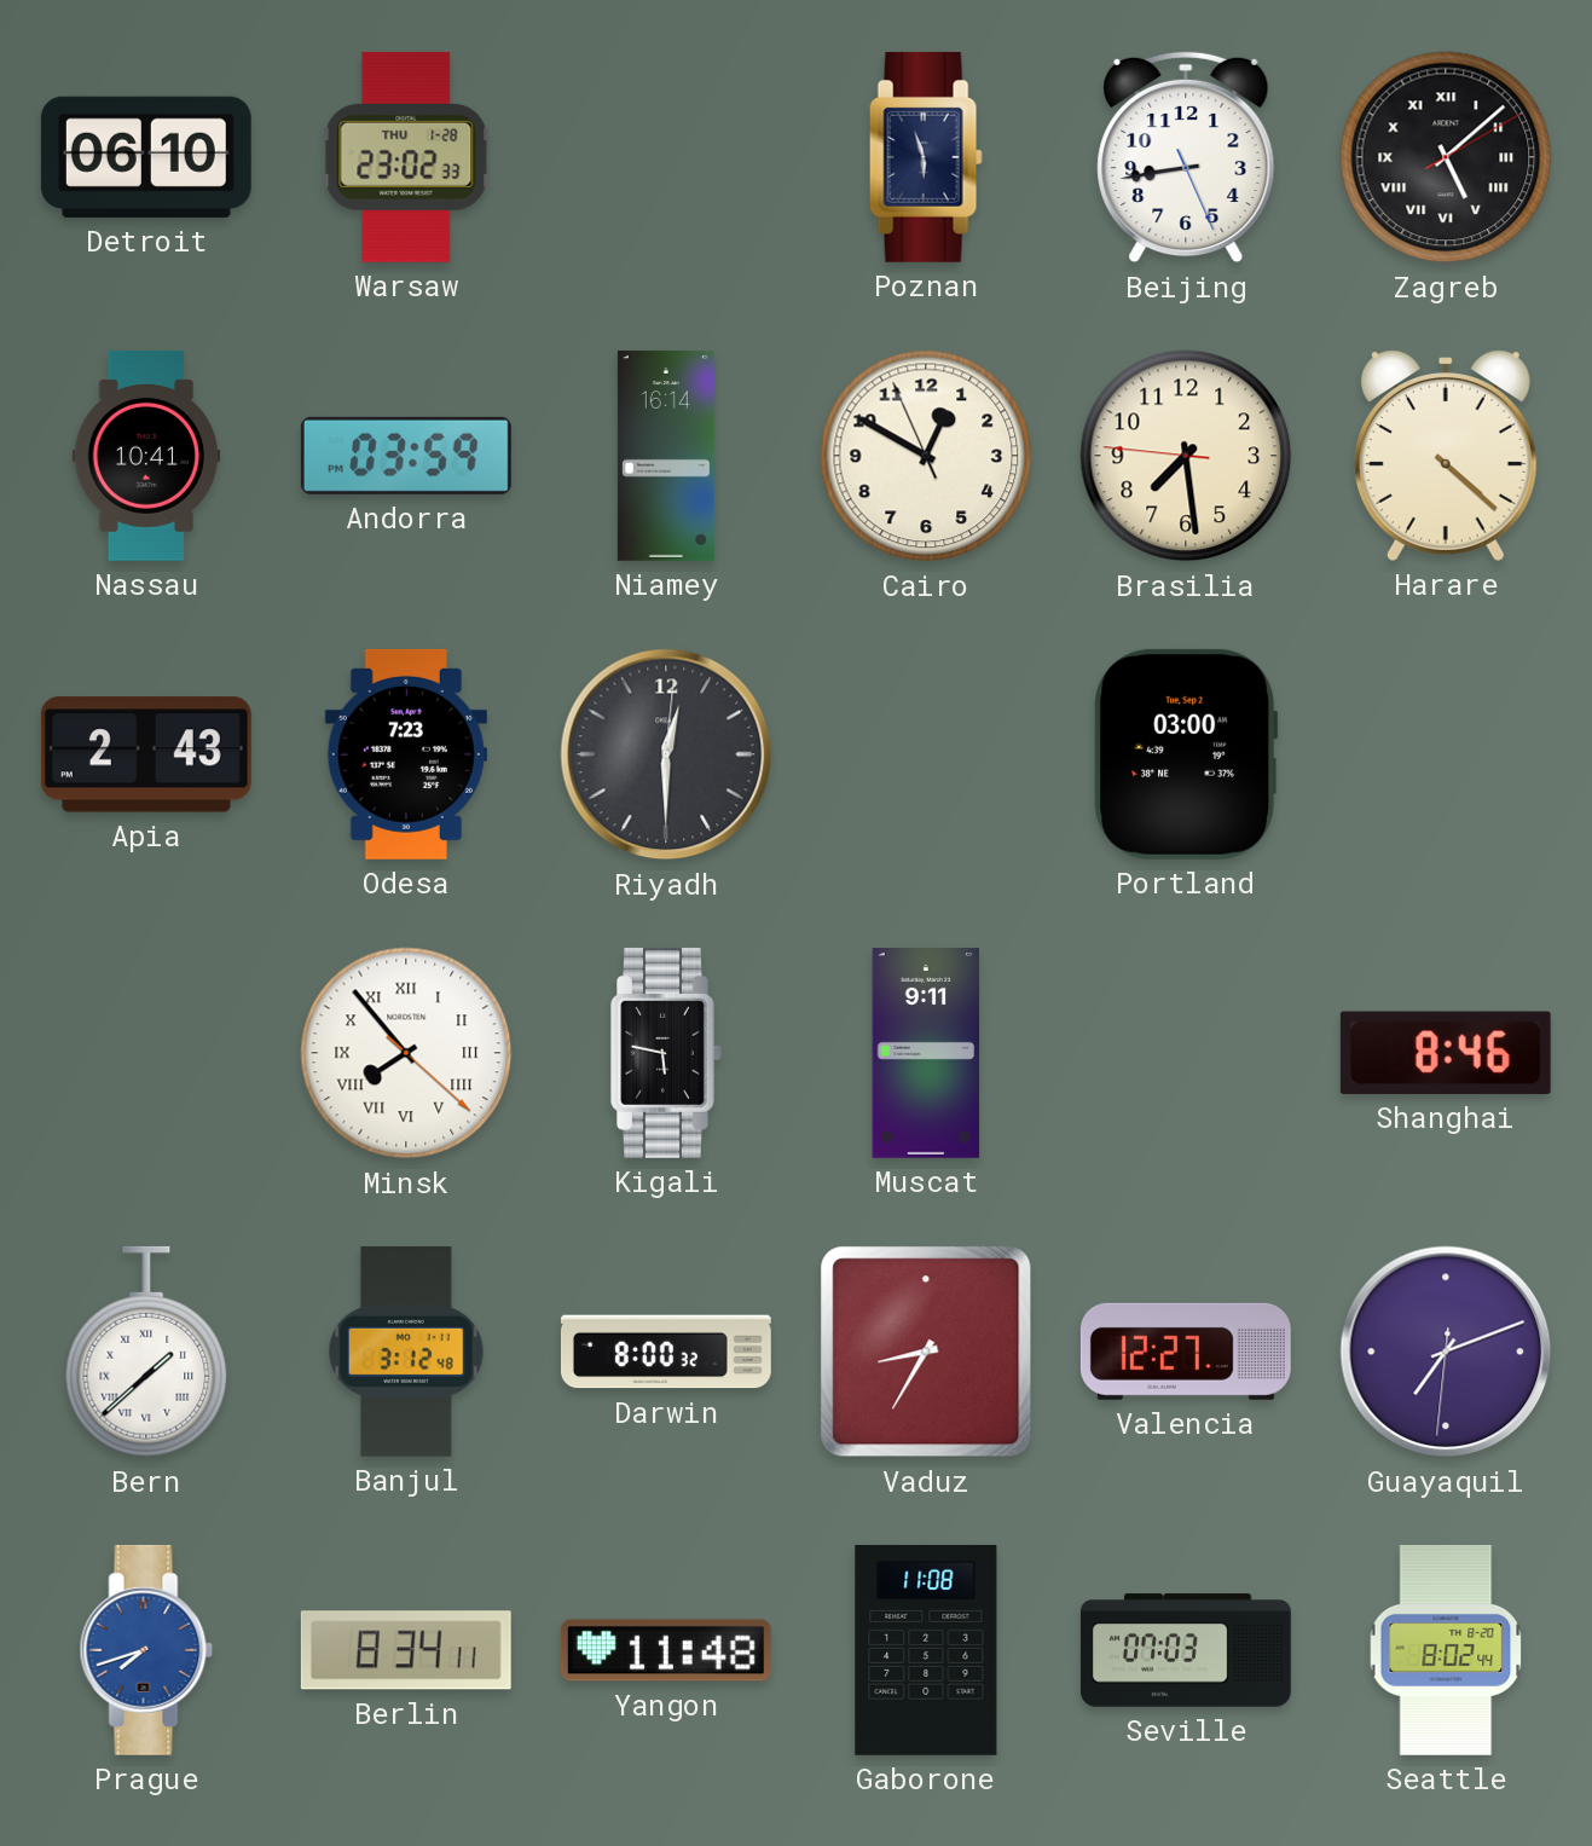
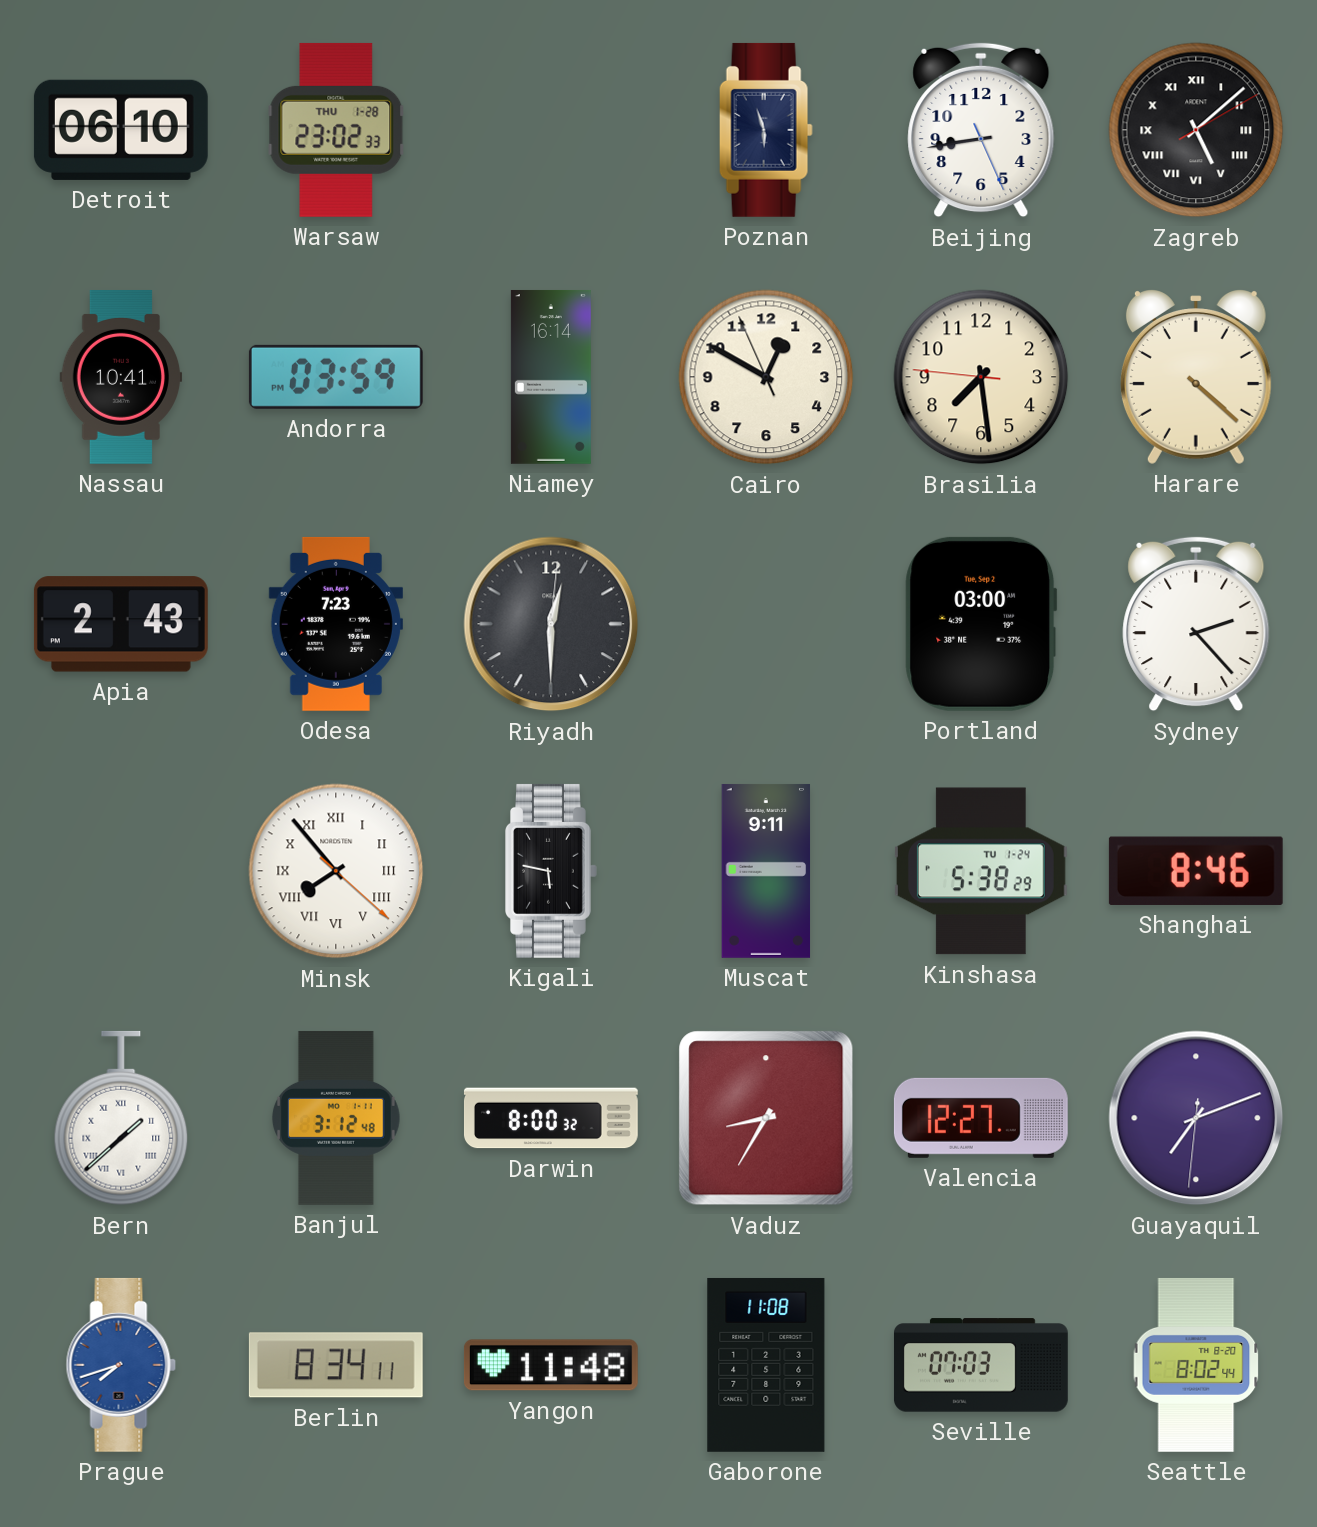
Sydney: none -> 2:23 (1196, 624)
Kinshasa: none -> 5:38 (981, 871)
